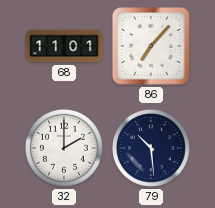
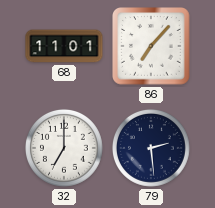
32: 2:00 -> 7:00 (64, 148)
79: 10:29 -> 2:29 (151, 148)
